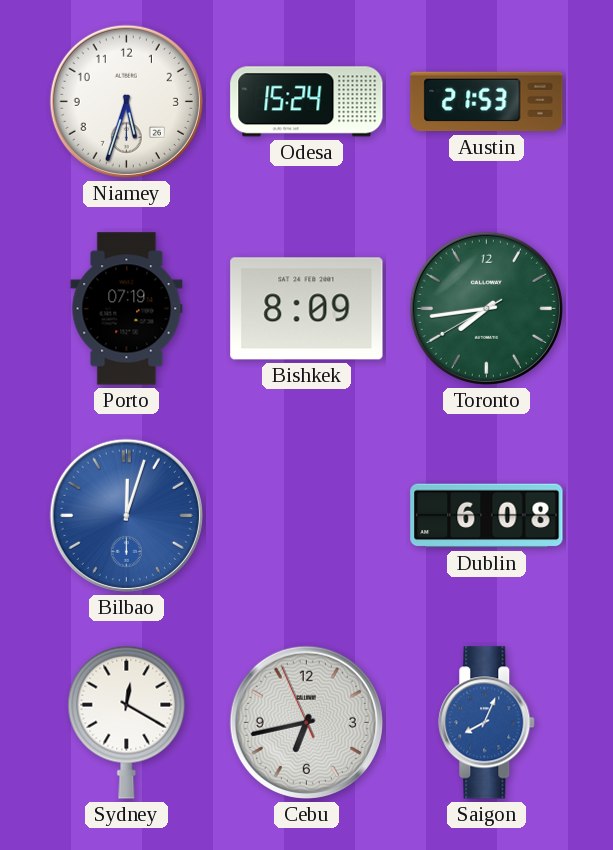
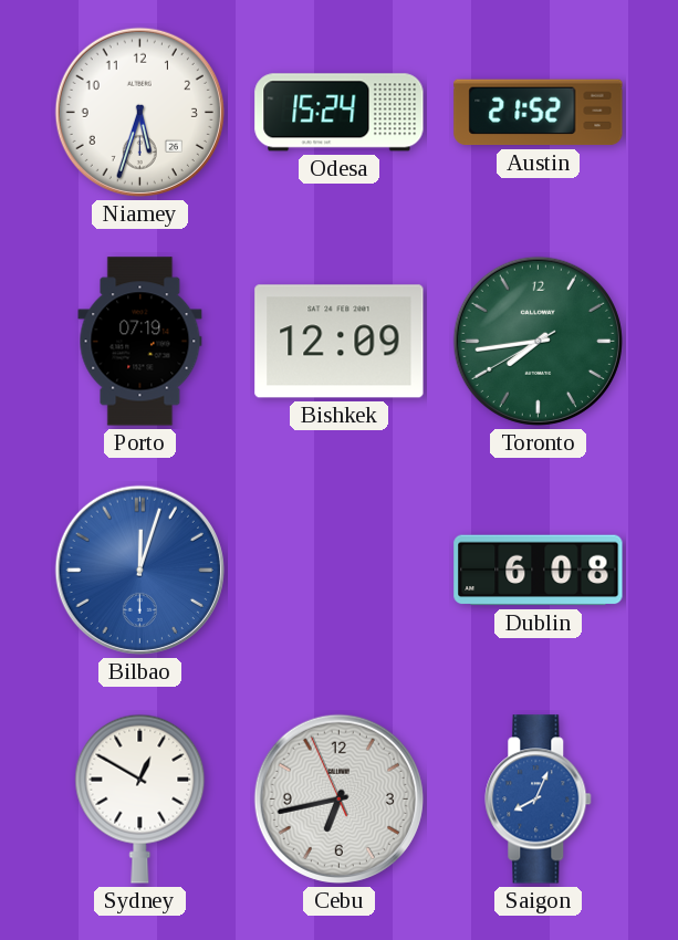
Austin: 21:53 -> 21:52 (539, 113)
Bishkek: 8:09 -> 12:09 (340, 342)
Sydney: 12:20 -> 12:50 (140, 798)
